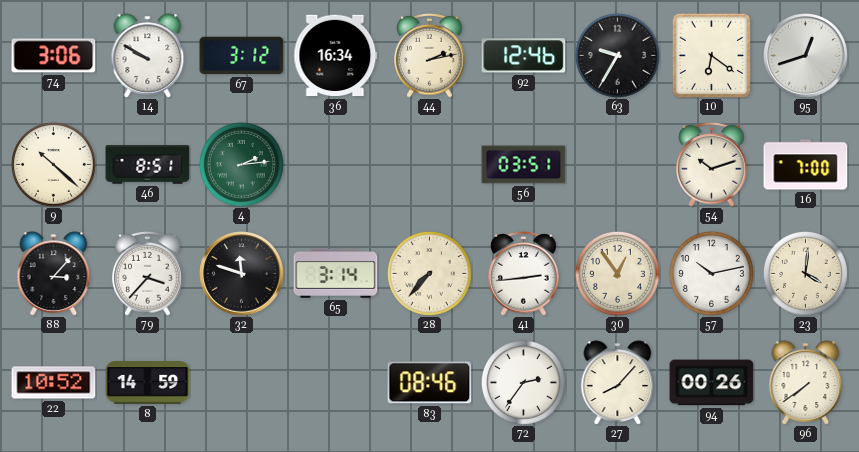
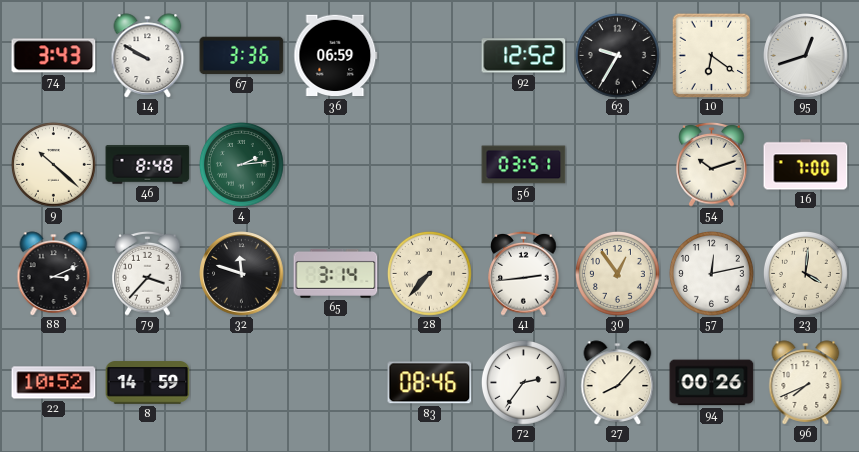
74: 3:06 -> 3:43 (54, 56)
67: 3:12 -> 3:36 (242, 56)
36: 16:34 -> 06:59 (336, 56)
44: 2:13 -> none (430, 56)
92: 12:46 -> 12:52 (524, 56)
46: 8:51 -> 8:48 (148, 165)
88: 3:07 -> 3:11 (54, 274)
57: 10:13 -> 12:13 (712, 274)
96: 7:39 -> 7:41 (806, 383)
